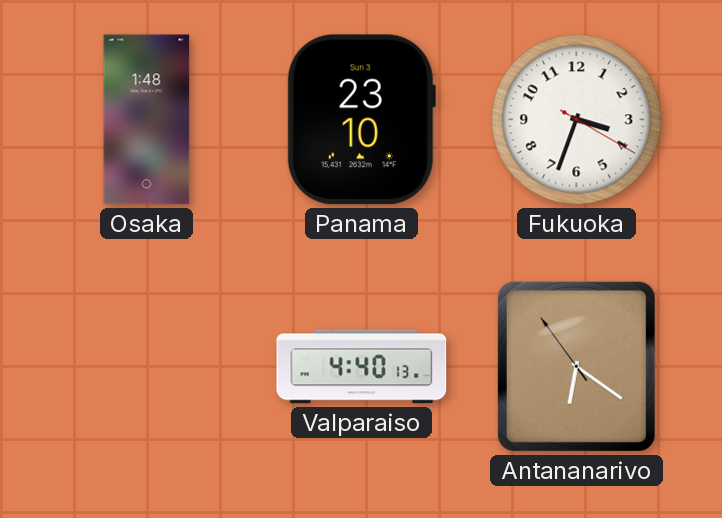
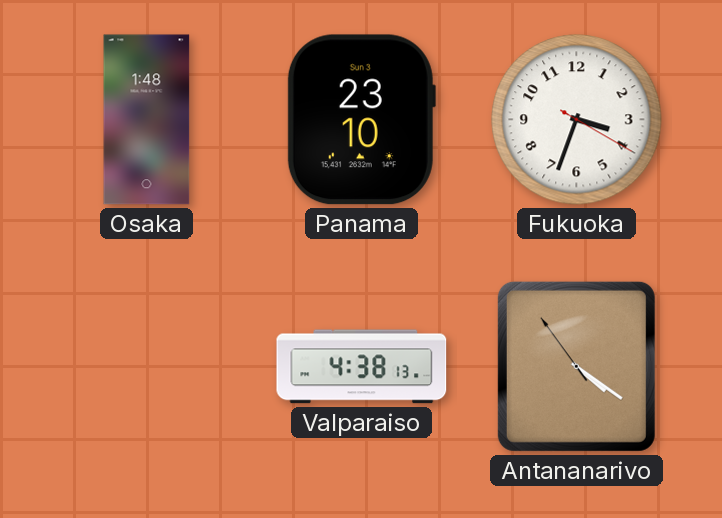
Valparaiso: 4:40 -> 4:38 (362, 367)
Antananarivo: 6:20 -> 4:20 (576, 366)
